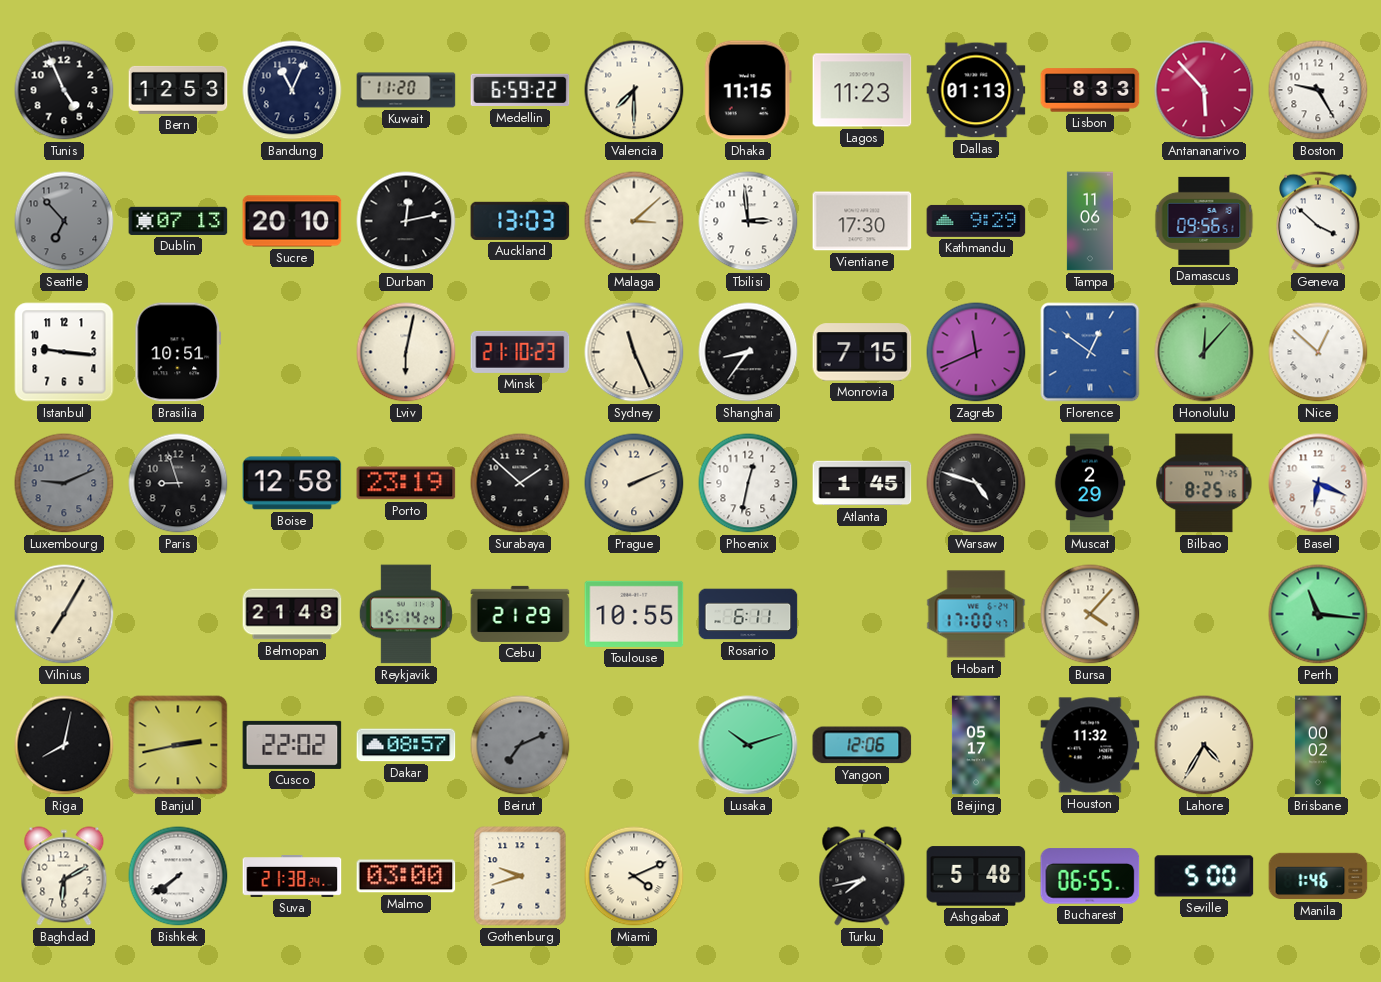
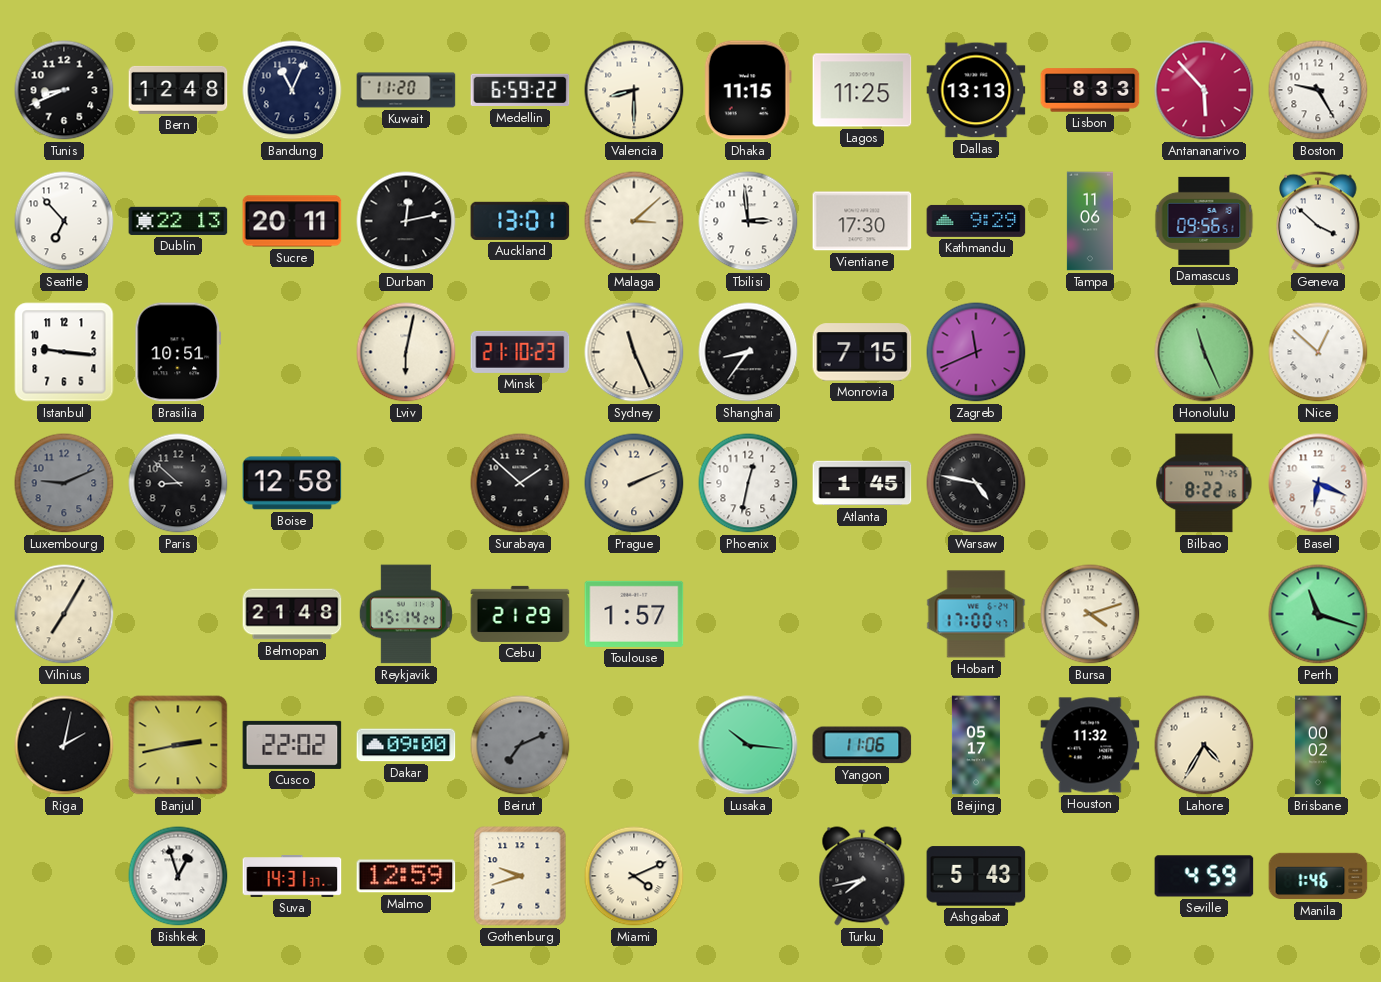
Tunis: 4:56 -> 8:41 (64, 90)
Bern: 12:53 -> 12:48 (178, 90)
Valencia: 7:30 -> 8:30 (634, 90)
Lagos: 11:23 -> 11:25 (862, 90)
Dallas: 01:13 -> 13:13 (976, 90)
Seattle dial: grey -> white (64, 221)
Dublin: 07:13 -> 22:13 (178, 221)
Sucre: 20:10 -> 20:11 (292, 221)
Auckland: 13:03 -> 13:01 (520, 221)
Florence: 12:51 -> none (1090, 352)
Honolulu: 12:07 -> 11:26 (1204, 352)
Paris: 8:57 -> 8:52 (178, 483)
Porto: 23:19 -> none (406, 483)
Warsaw: 4:48 -> 4:47 (976, 483)
Muscat: 2:29 -> none (1090, 483)
Bilbao: 8:25 -> 8:22 (1204, 483)
Toulouse: 10:55 -> 1:57 (634, 614)
Rosario: 6:11 -> none (748, 614)
Bursa: 4:07 -> 4:12 (1090, 614)
Perth: 11:16 -> 11:18 (1318, 614)
Riga: 8:02 -> 2:02 (64, 745)
Dakar: 08:57 -> 09:00 (406, 745)
Lusaka: 10:12 -> 10:16 (748, 745)
Yangon: 12:06 -> 11:06 (862, 745)
Baghdad: 6:10 -> none (64, 876)
Bishkek: 7:39 -> 12:57 (178, 876)
Suva: 21:38 -> 14:31 (292, 877)
Malmo: 03:00 -> 12:59 (406, 876)
Ashgabat: 5:48 -> 5:43 (976, 876)
Bucharest: 06:55 -> none (1090, 876)
Seville: 5:00 -> 4:59 (1204, 876)
